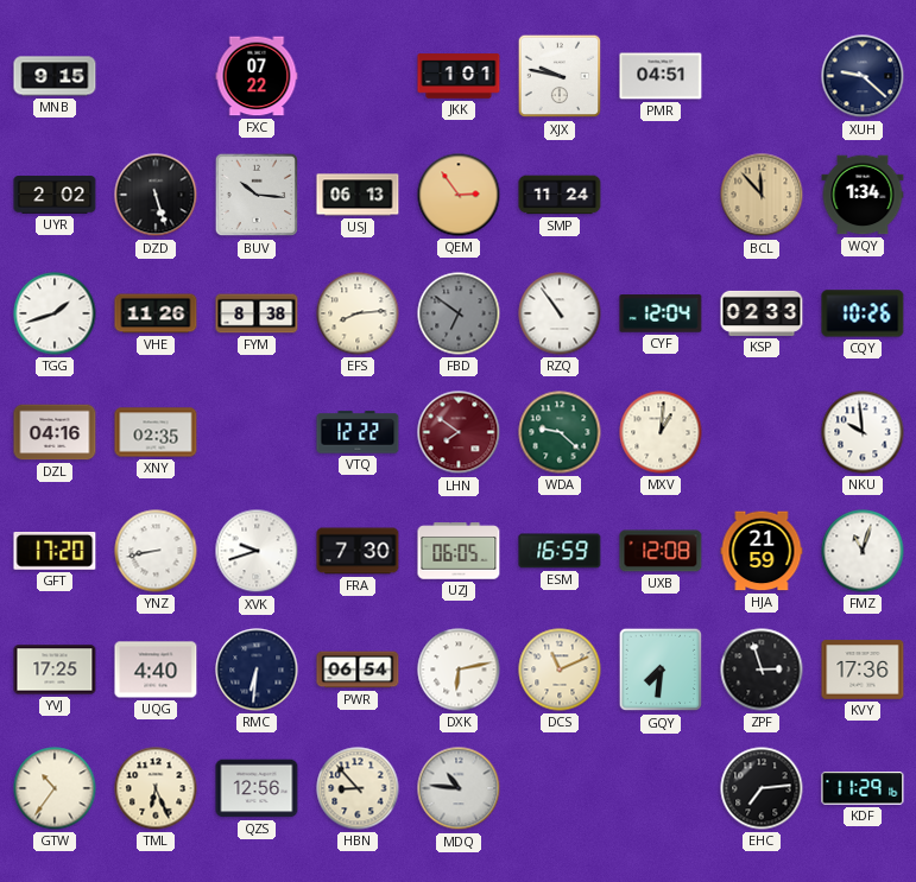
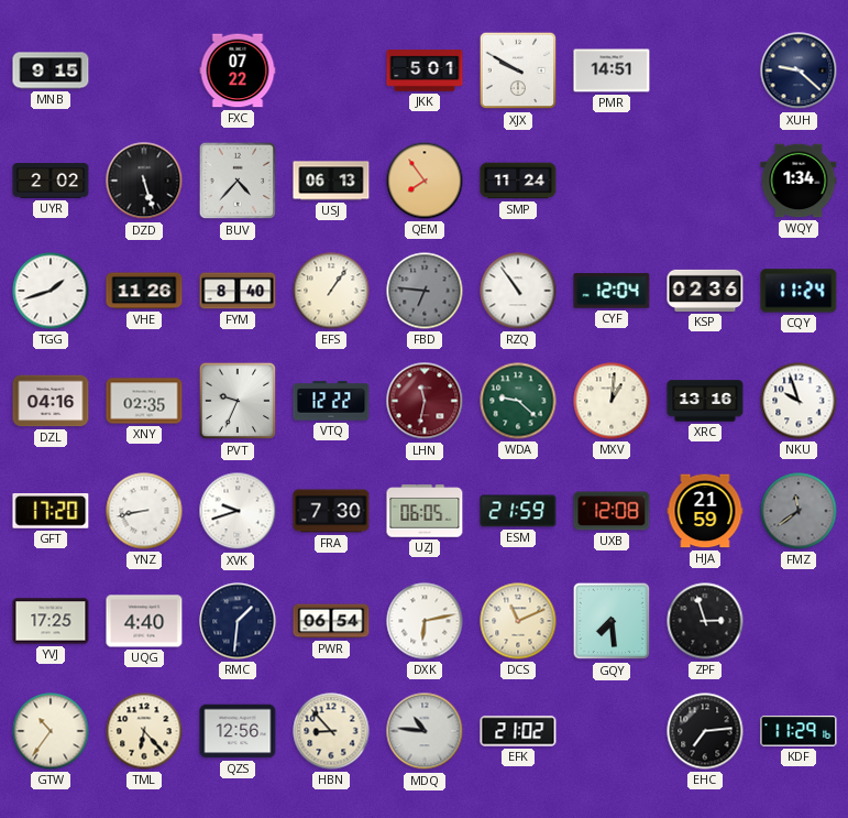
JKK: 1:01 -> 5:01 (425, 70)
XJX: 9:47 -> 9:50 (518, 70)
PMR: 04:51 -> 14:51 (612, 70)
BUV: 10:16 -> 4:37 (238, 181)
QEM: 2:54 -> 7:54 (425, 181)
BCL: 11:53 -> none (762, 195)
FYM: 8:38 -> 8:40 (238, 291)
EFS: 8:14 -> 1:06 (331, 291)
FBD: 6:51 -> 6:46 (425, 291)
KSP: 02:33 -> 02:36 (705, 291)
CQY: 10:26 -> 11:24 (799, 291)
PVT: none -> 9:34 (238, 401)
LHN: 7:51 -> 11:32 (425, 401)
XRC: none -> 13:16 (705, 401)
NKU: 9:59 -> 9:57 (799, 401)
ESM: 16:59 -> 21:59 (518, 511)
FMZ: 11:03 -> 11:39 (799, 511)
FMZ dial: white -> grey (799, 511)
RMC: 6:31 -> 1:31 (238, 621)
GQY: 7:31 -> 7:29 (612, 621)
KVY: 17:36 -> none (863, 670)
TML: 6:26 -> 6:23 (144, 731)
EFK: none -> 21:02 (518, 731)
